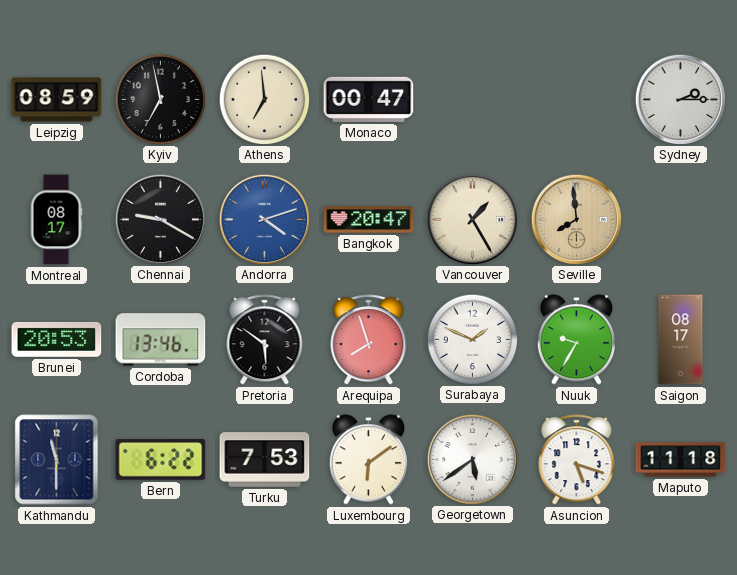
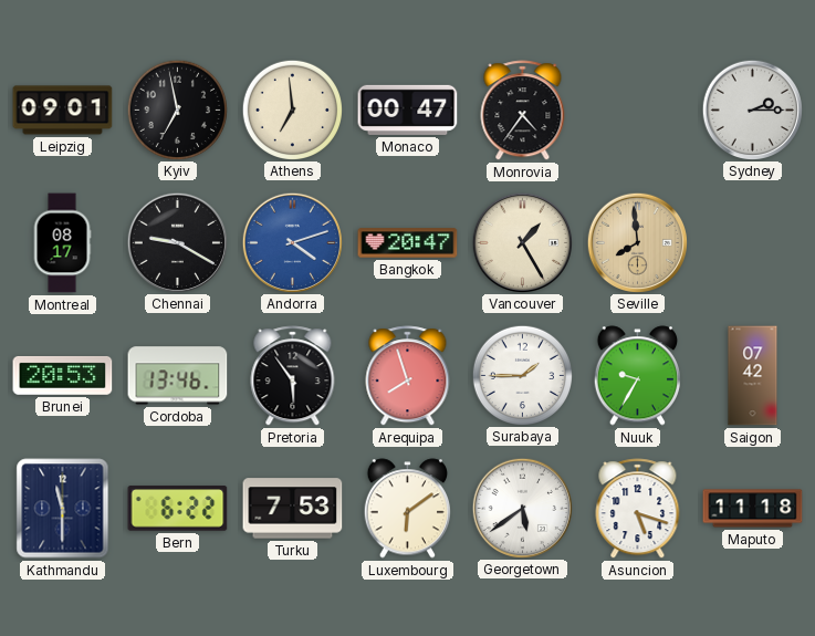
Leipzig: 08:59 -> 09:01 (63, 111)
Monrovia: none -> 4:36 (523, 111)
Pretoria: 5:51 -> 5:54 (293, 376)
Surabaya: 1:49 -> 1:45 (522, 375)
Saigon: 08:17 -> 07:42 (753, 376)
